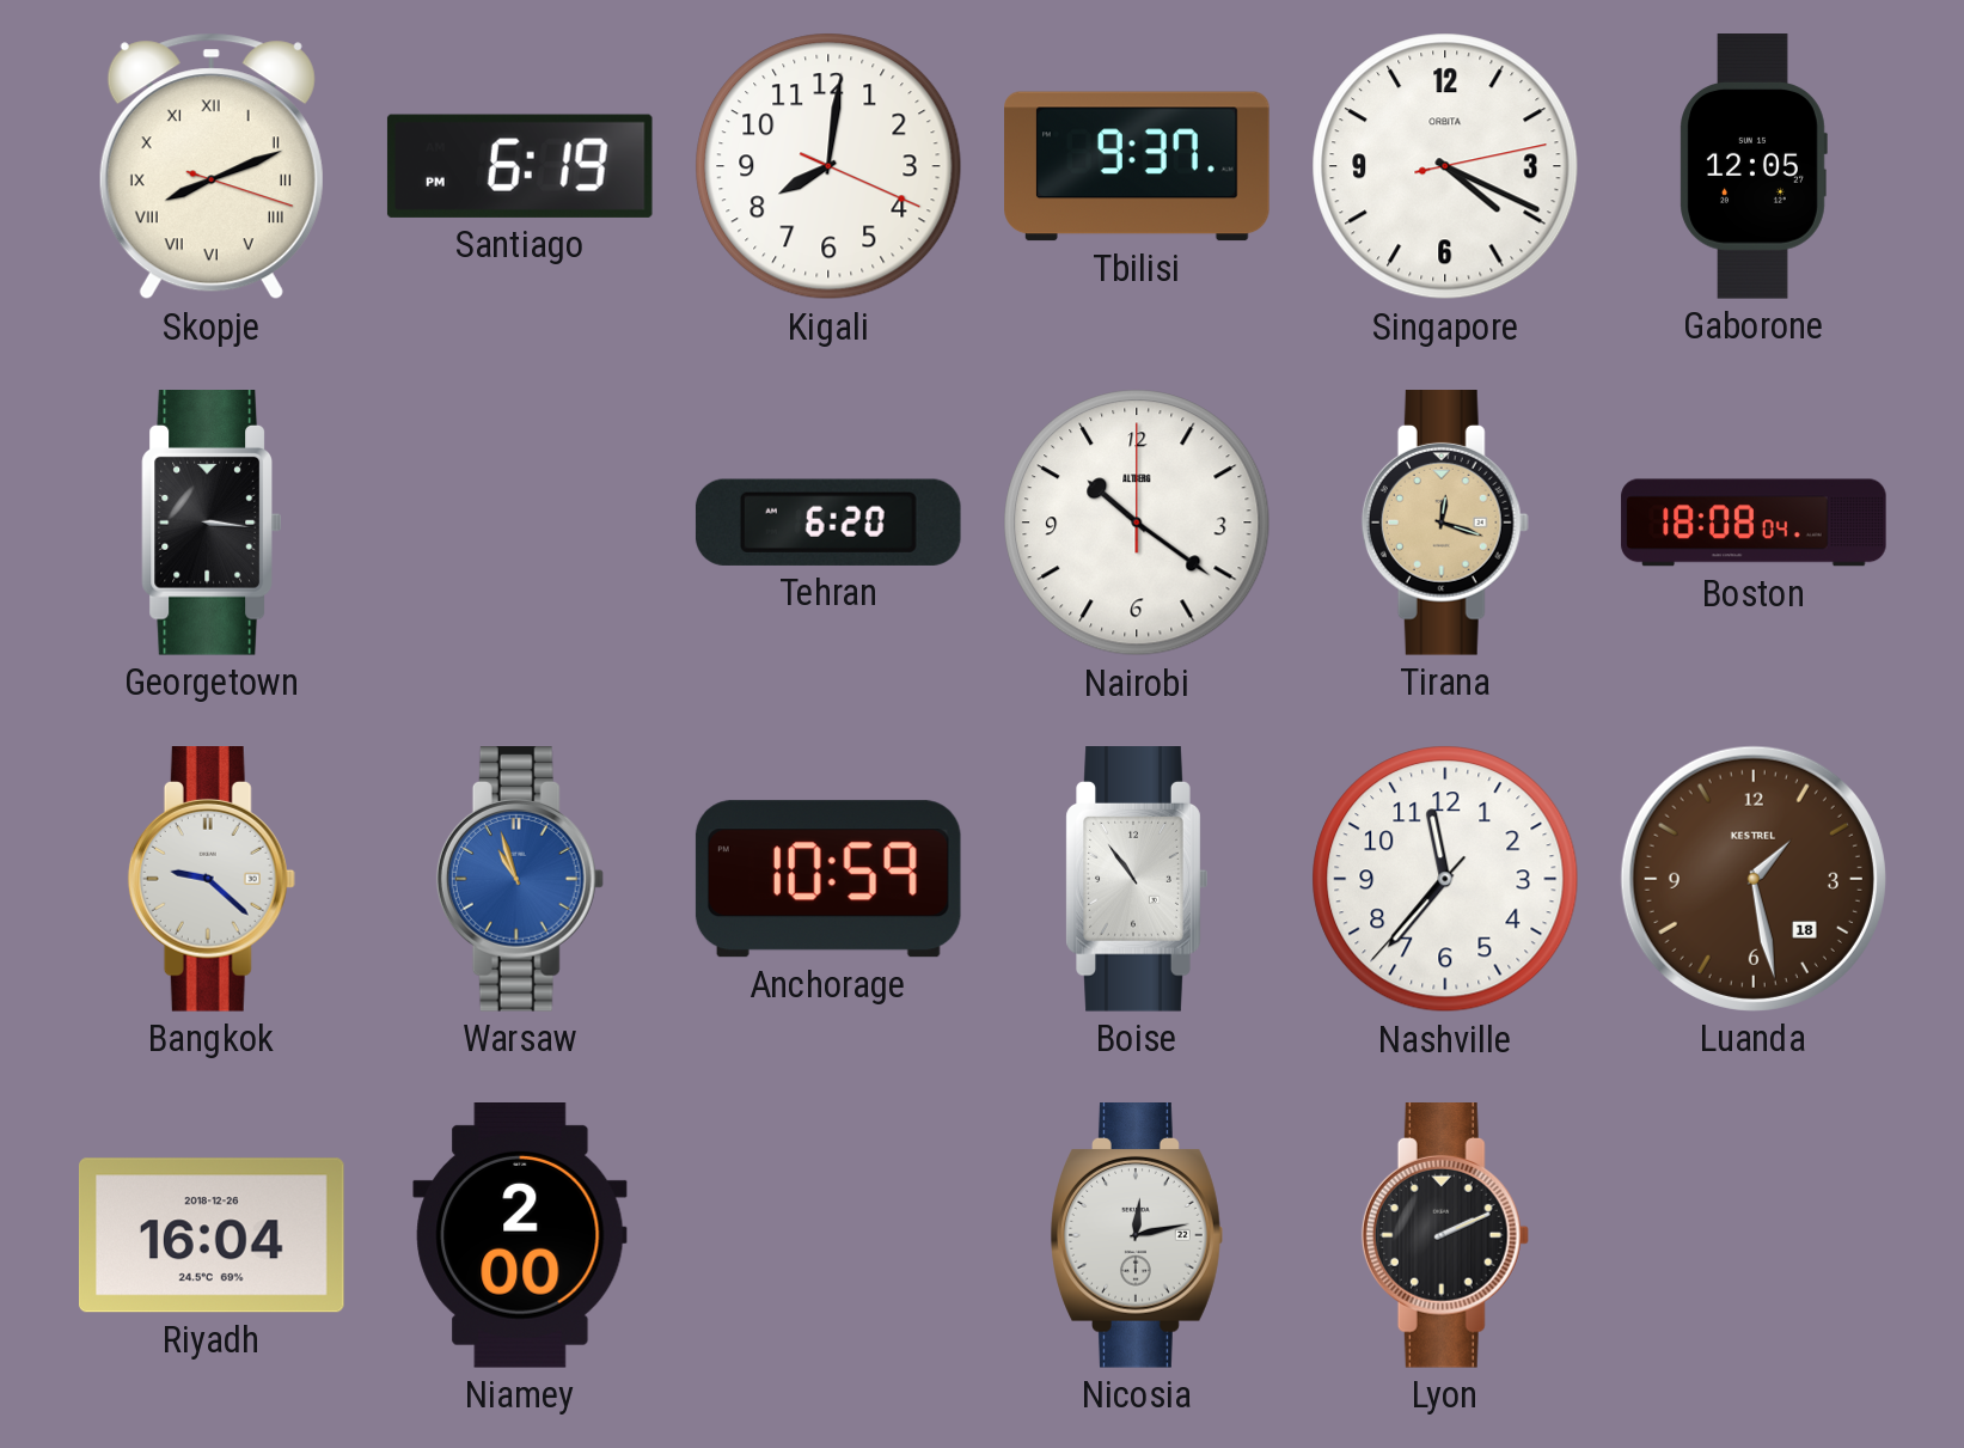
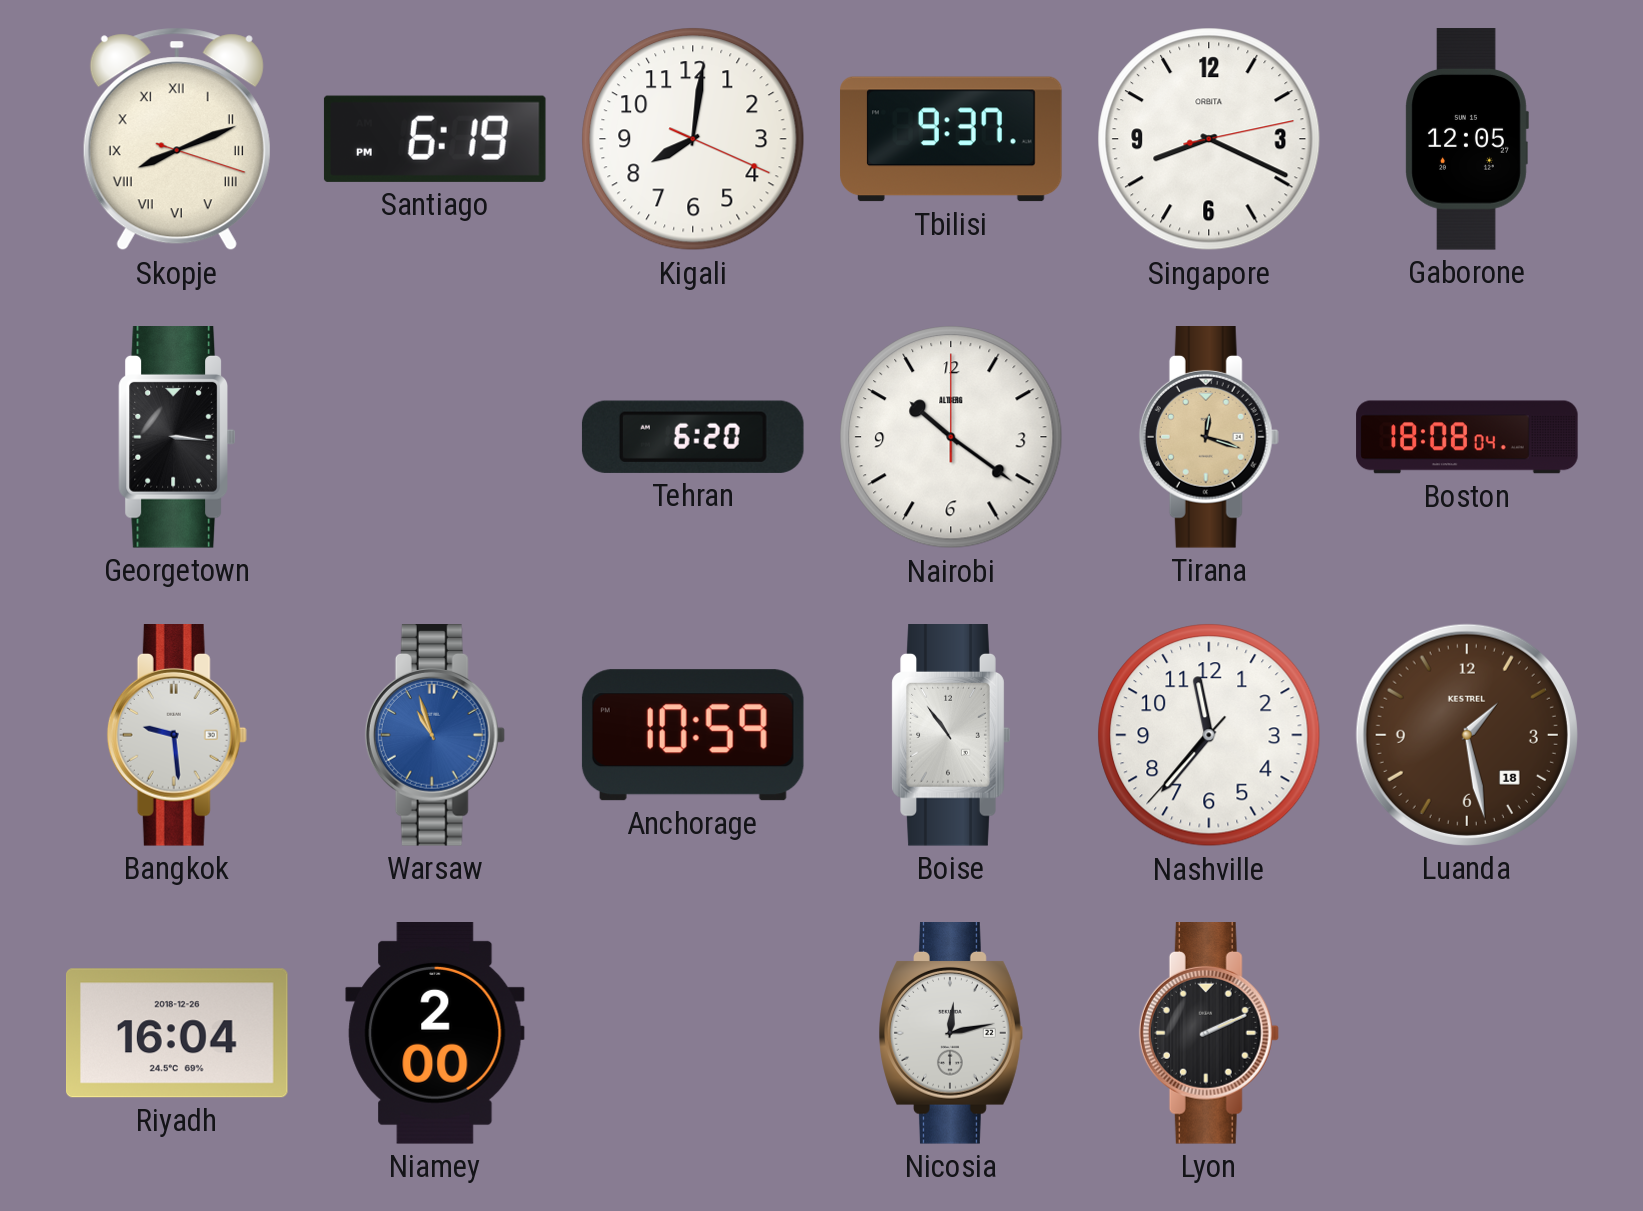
Singapore: 4:19 -> 8:19 (1209, 139)
Bangkok: 9:22 -> 9:29 (177, 736)
